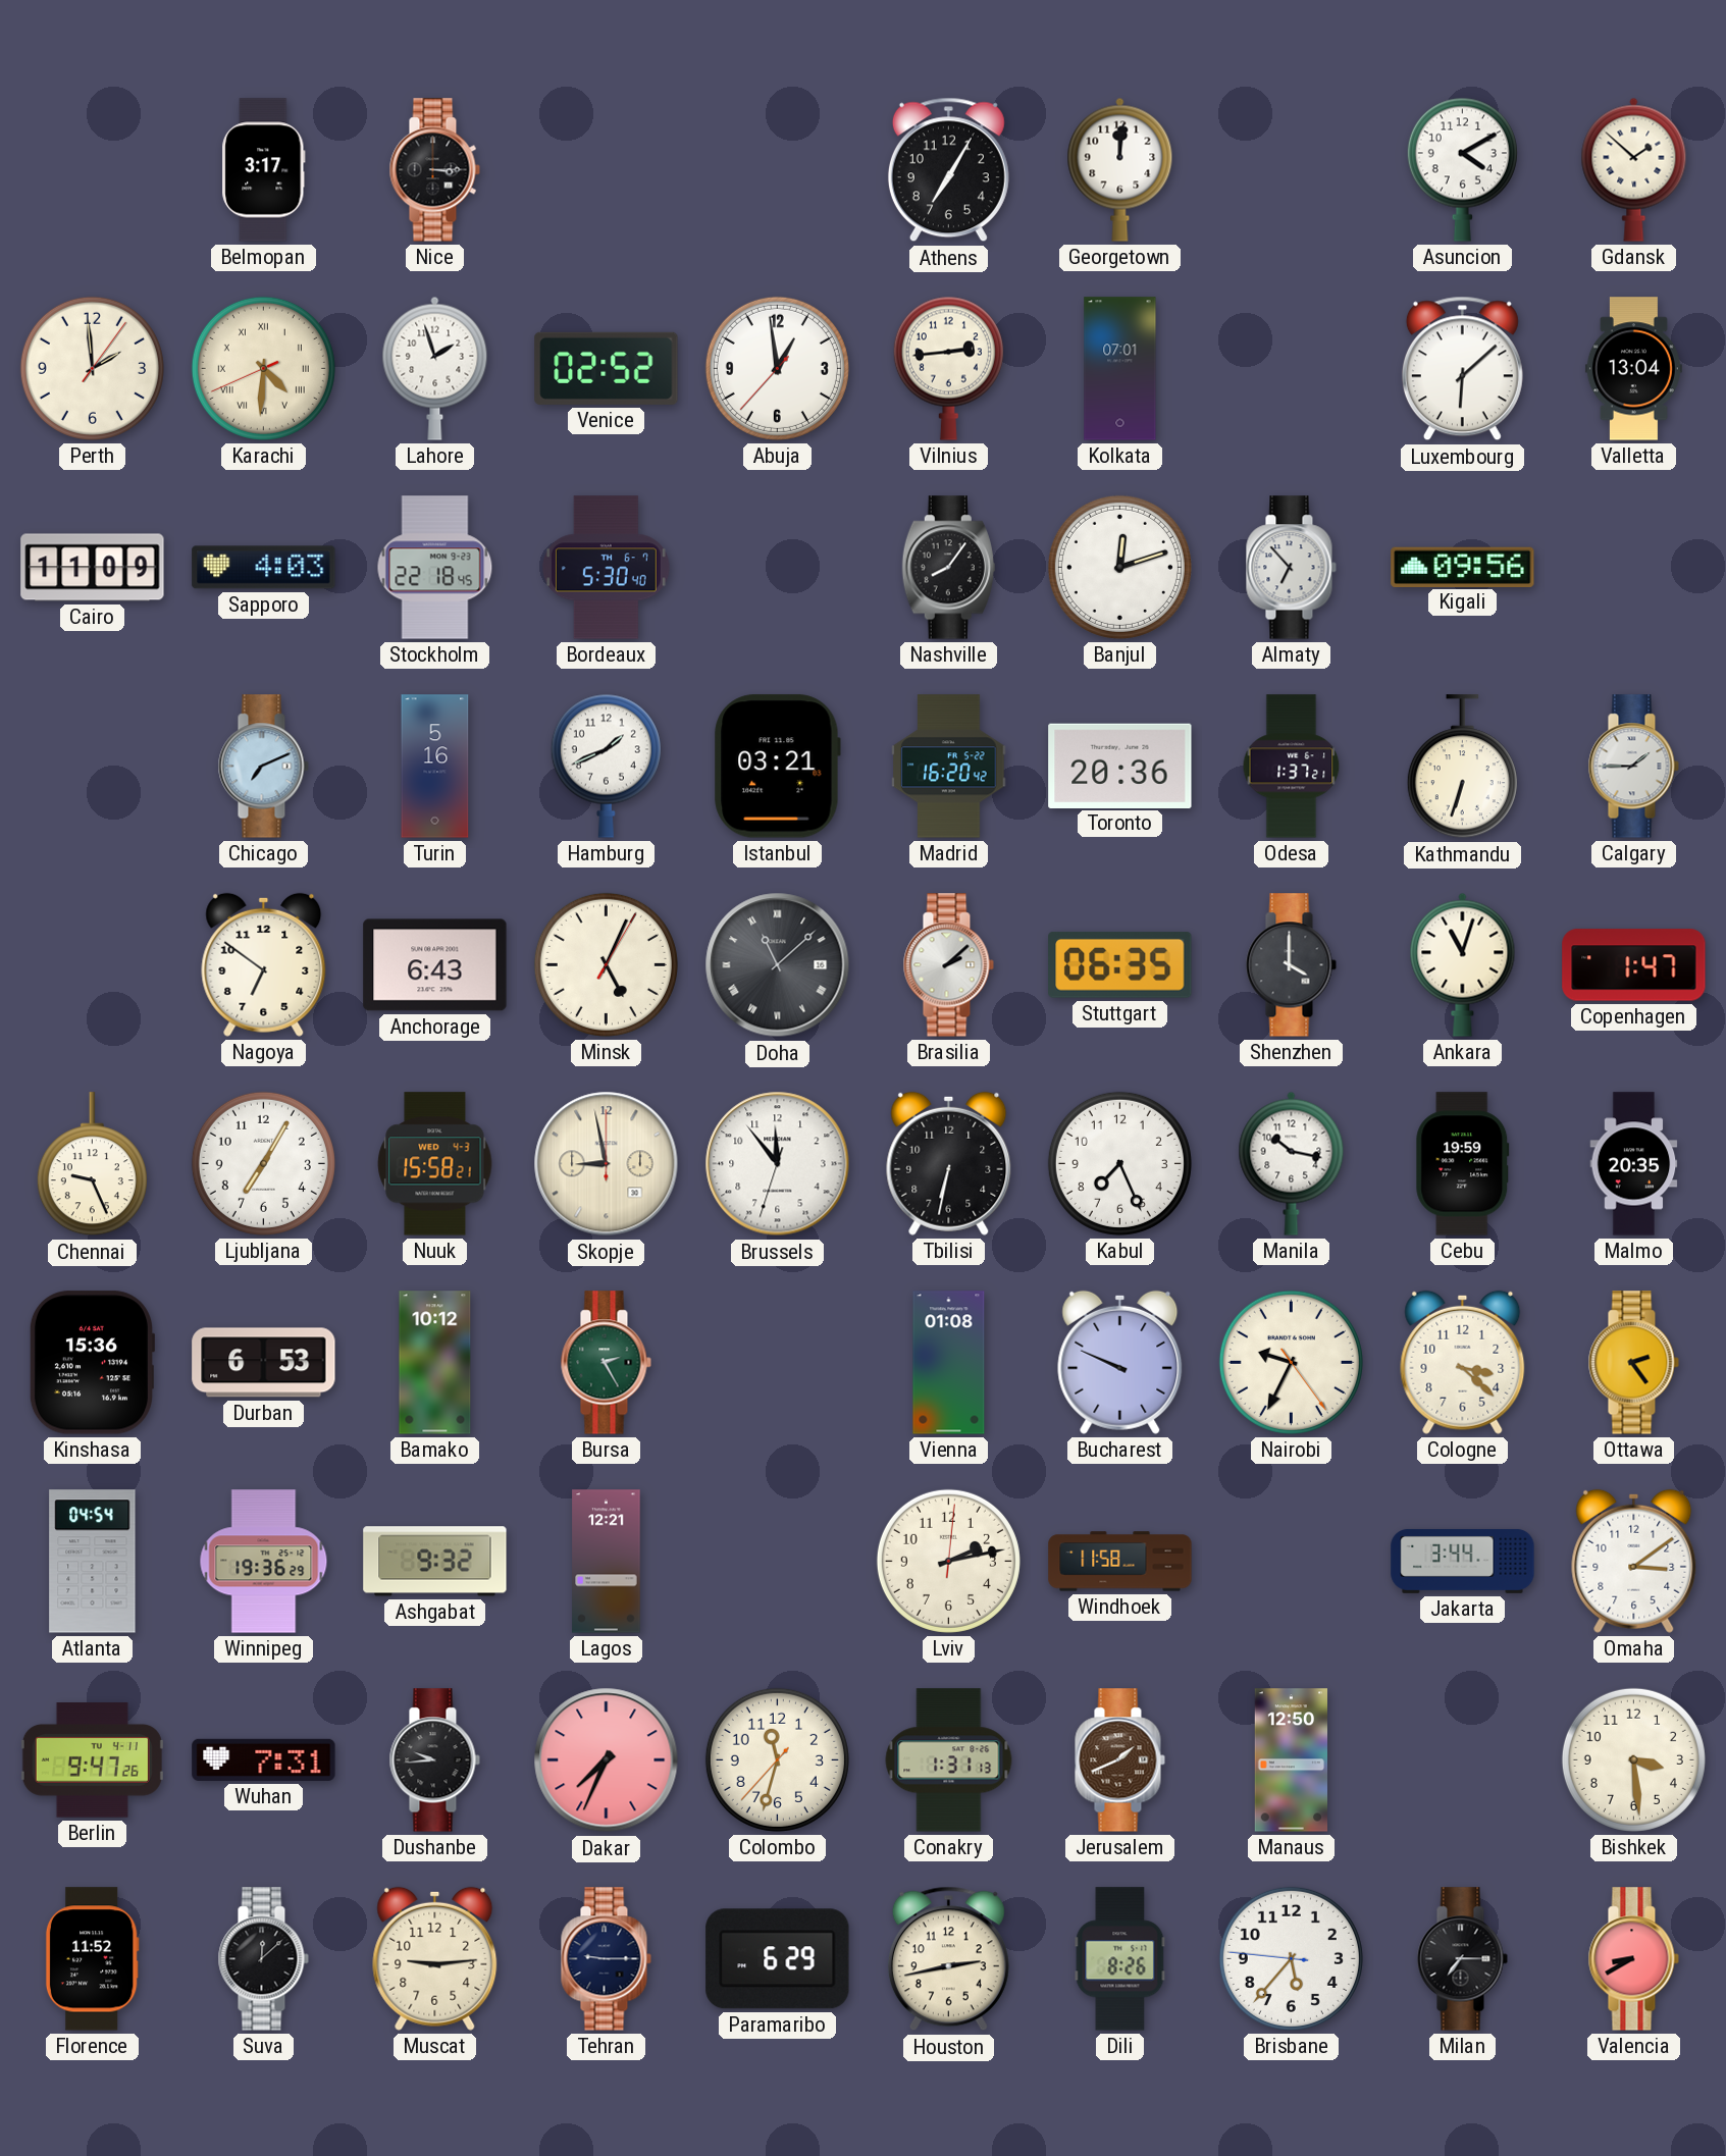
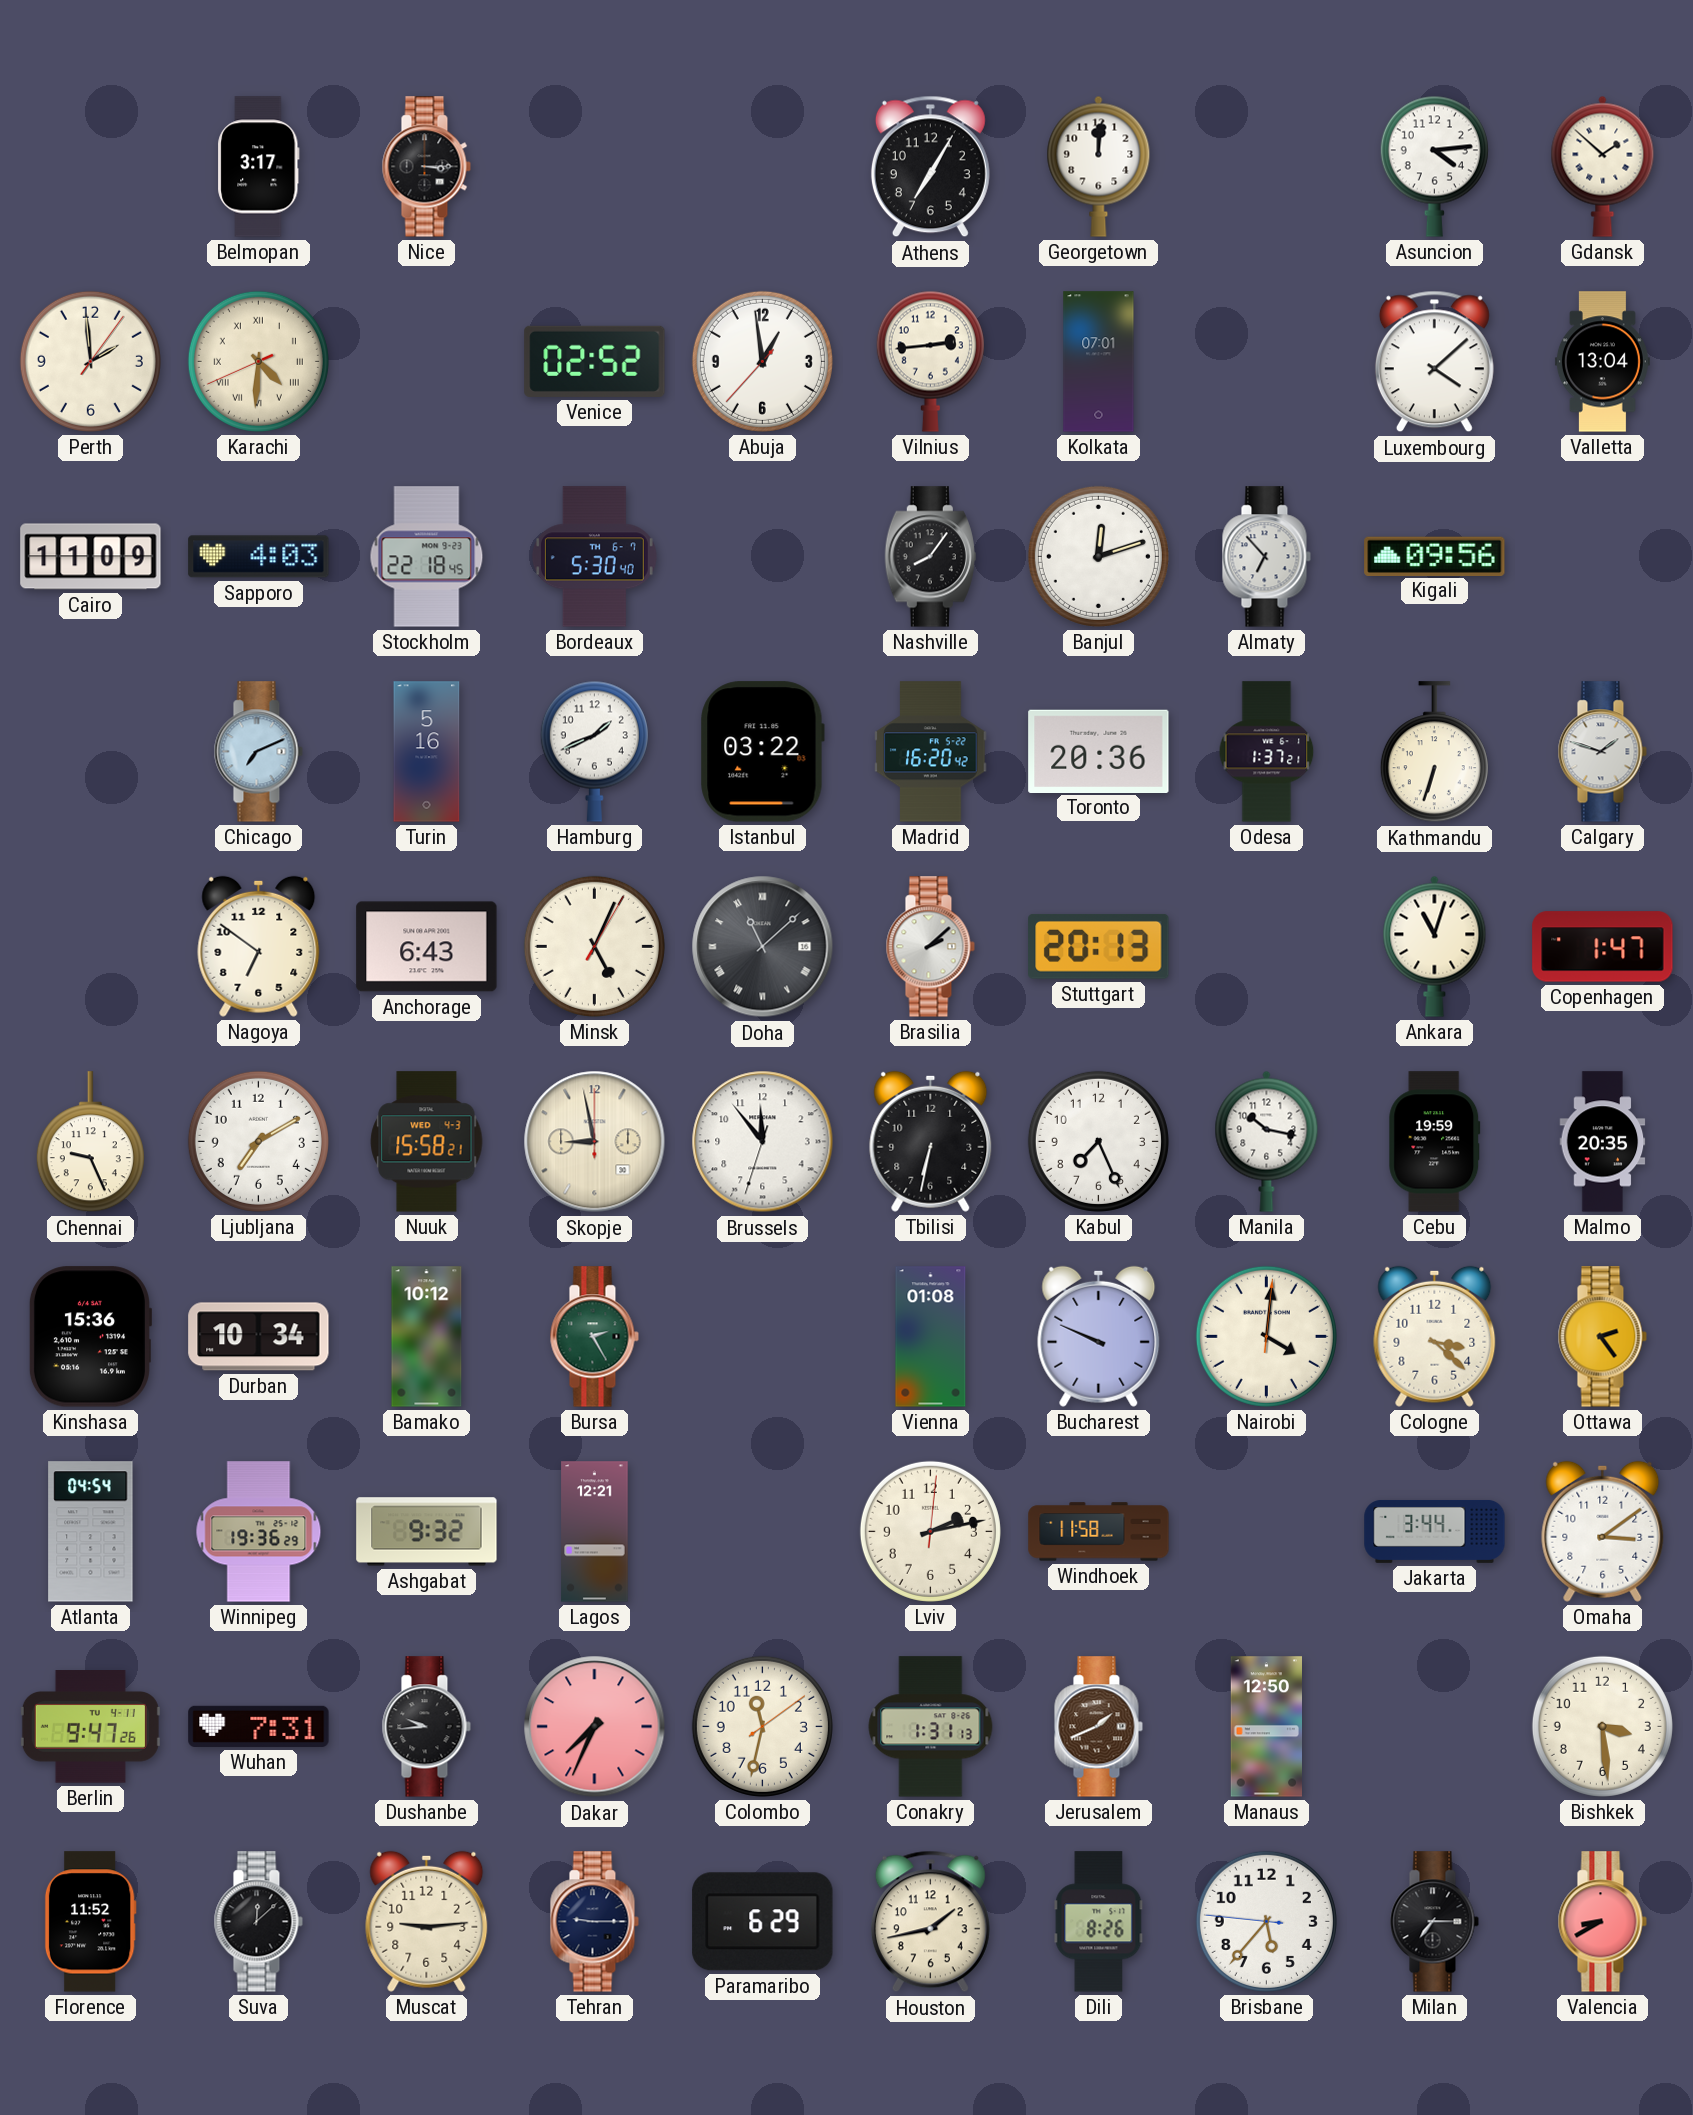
Asuncion: 4:10 -> 4:14 (1434, 166)
Lahore: 1:57 -> none (435, 368)
Luxembourg: 6:08 -> 4:08 (1434, 362)
Istanbul: 03:21 -> 03:22 (762, 752)
Calgary: 1:45 -> 1:48 (1602, 752)
Stuttgart: 06:35 -> 20:13 (1099, 946)
Shenzhen: 4:00 -> none (1291, 965)
Ljubljana: 7:05 -> 7:10 (258, 1141)
Durban: 6:53 -> 10:34 (259, 1337)
Nairobi: 9:34 -> 4:01 (1266, 1336)
Colombo: 11:32:37 -> 11:32:09 (762, 1726)
Houston: 2:43 -> 1:43 (930, 1922)
